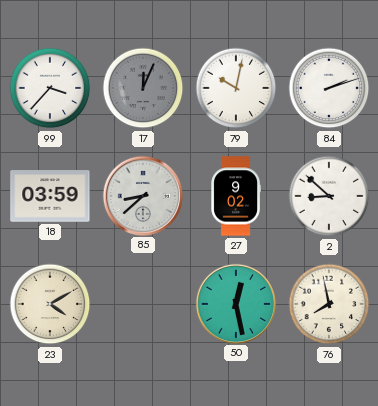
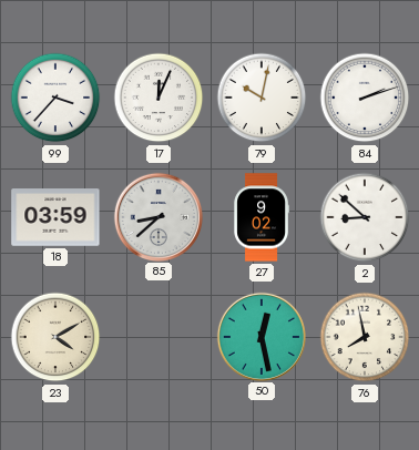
17 dial: grey -> white (159, 98)
